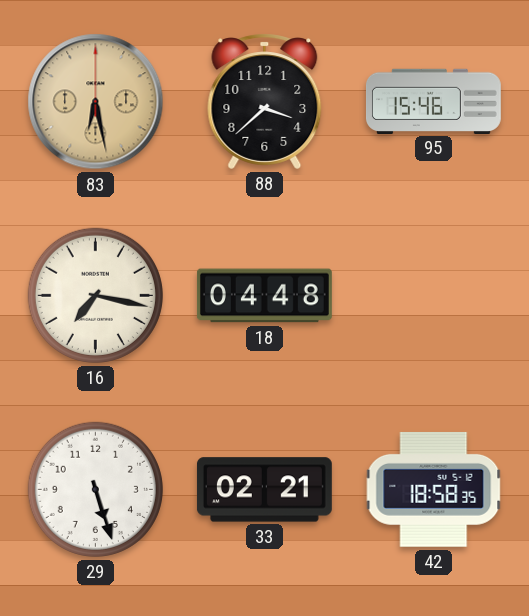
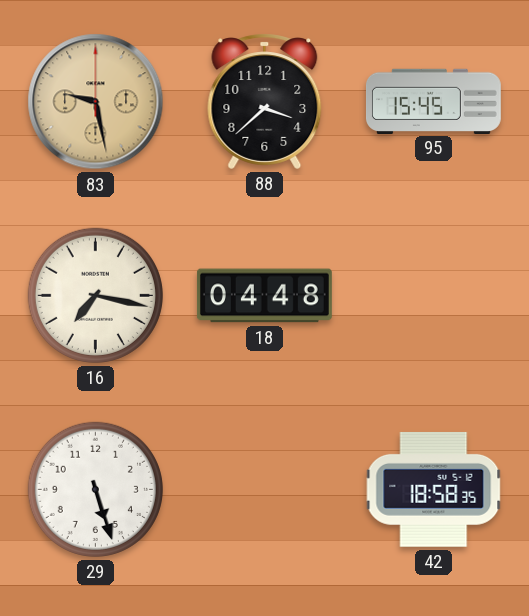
83: 6:28 -> 9:28 (96, 102)
95: 15:46 -> 15:45 (433, 101)
33: 02:21 -> none (264, 490)
